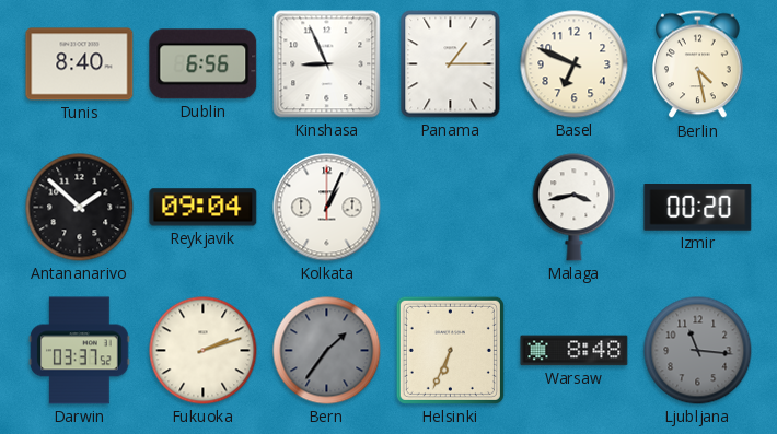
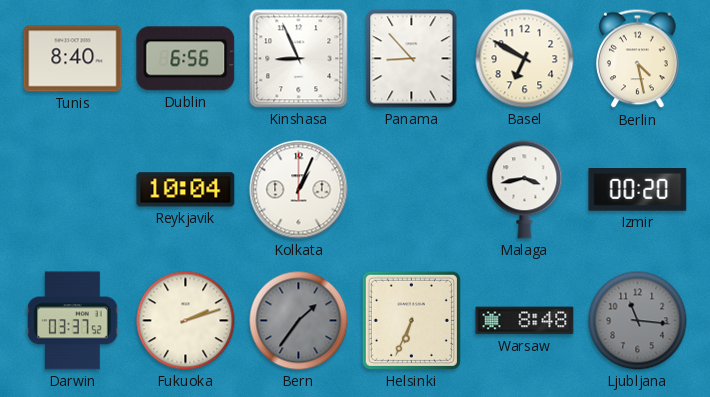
Panama: 1:15 -> 8:53 (412, 59)
Basel: 6:49 -> 6:50 (525, 59)
Antananarivo: 1:52 -> none (80, 208)
Reykjavik: 09:04 -> 10:04 (186, 190)
